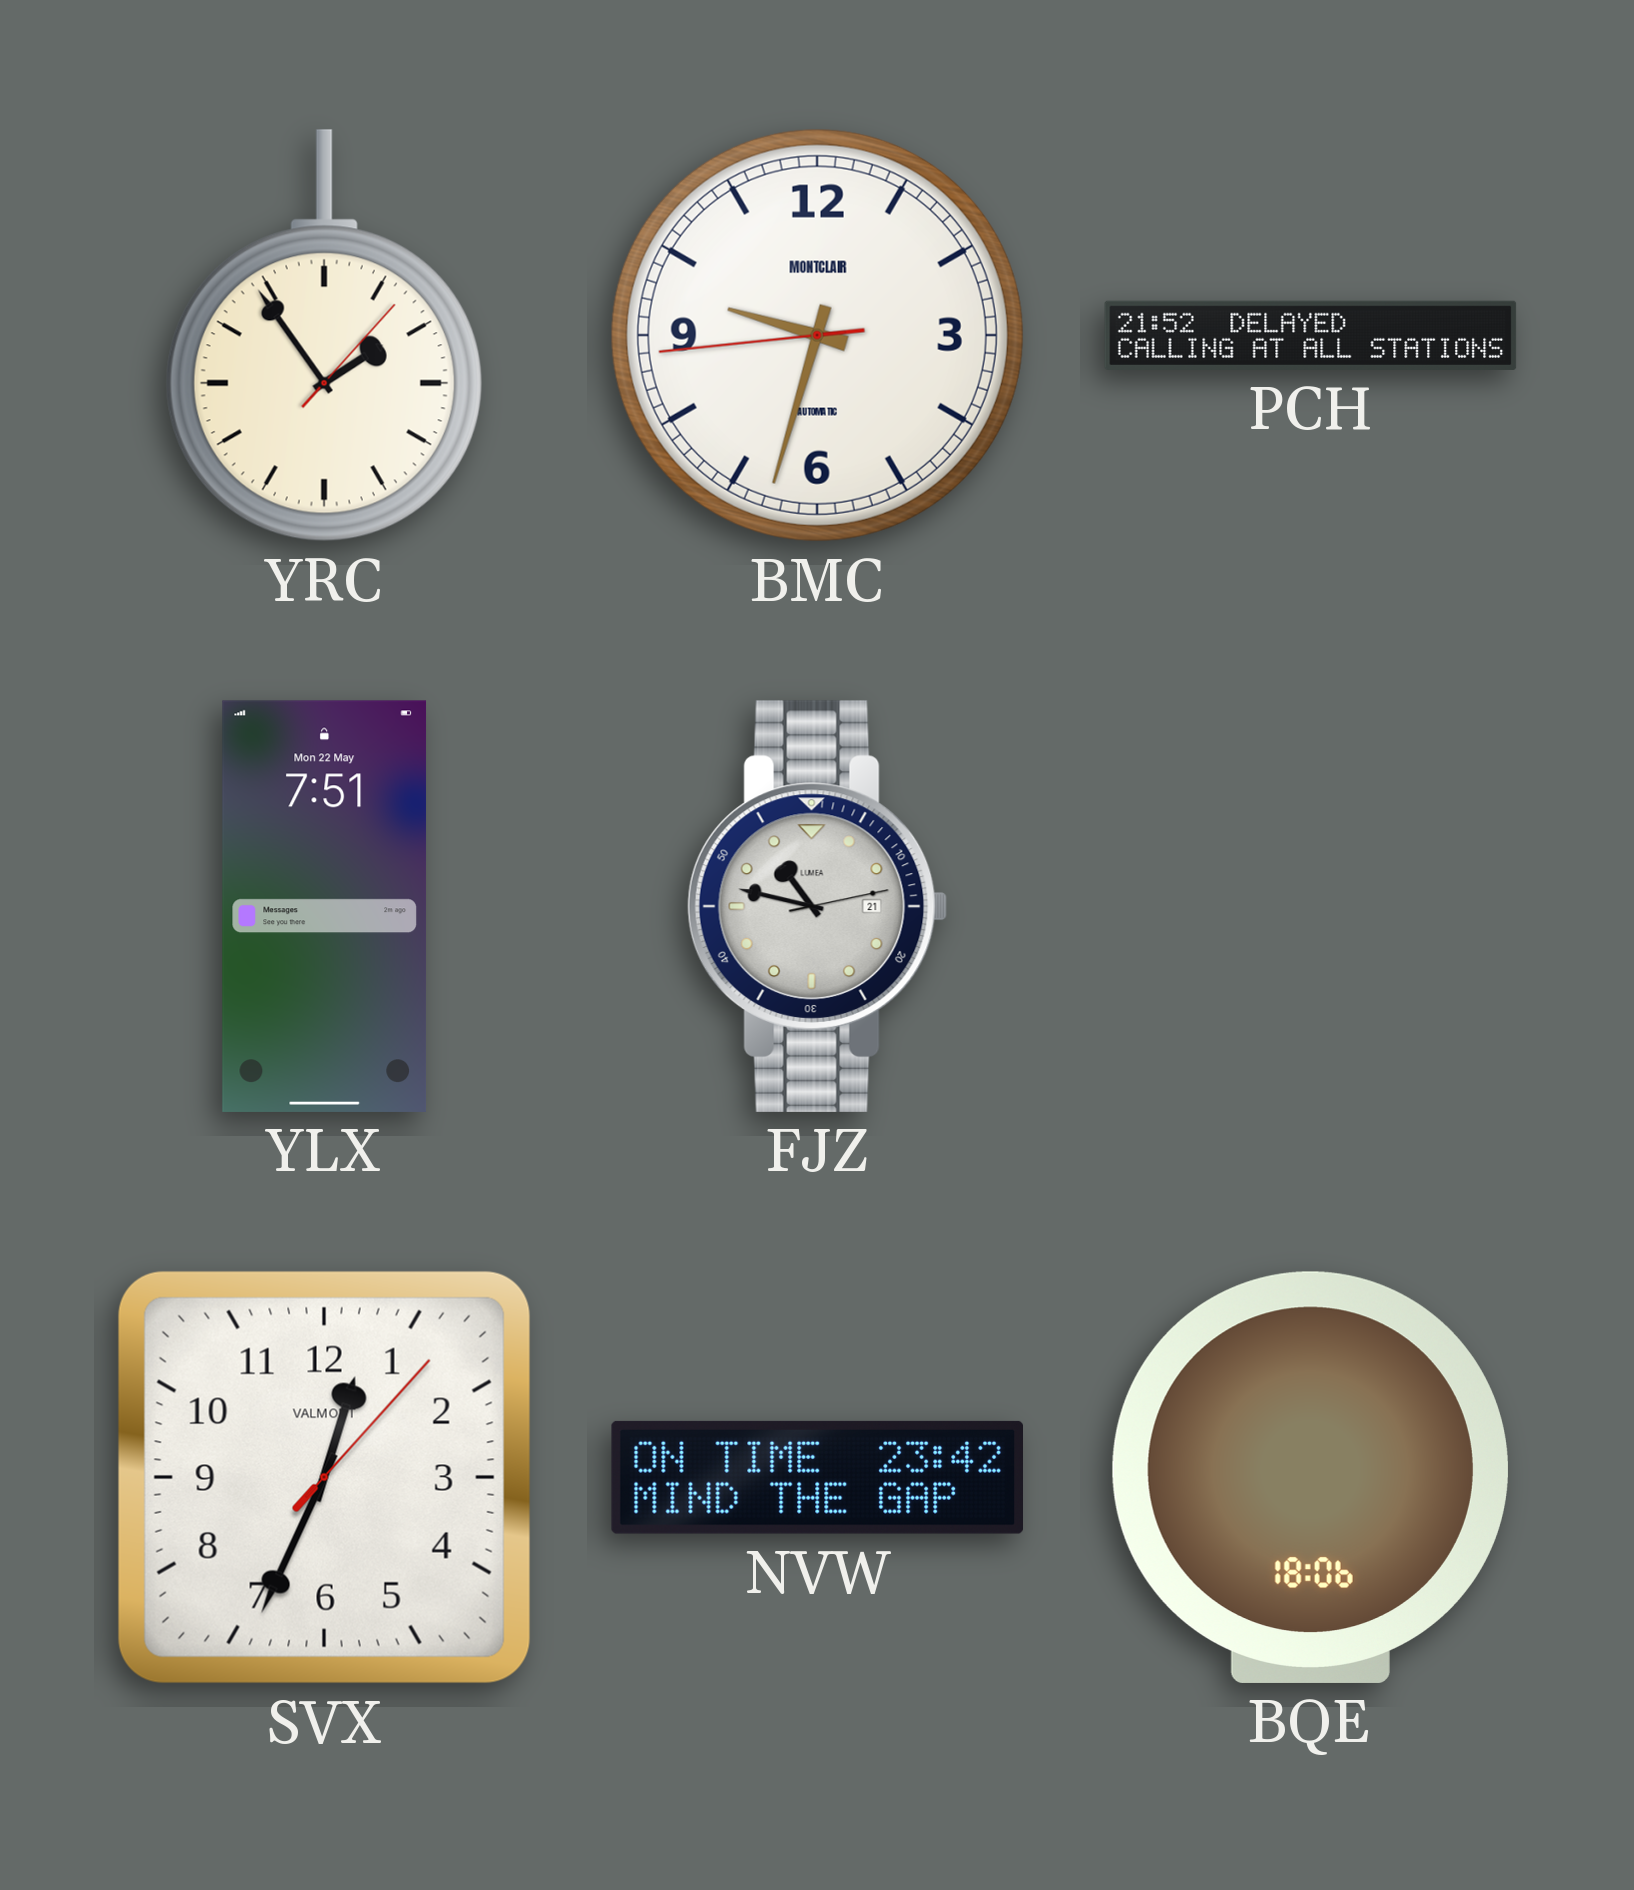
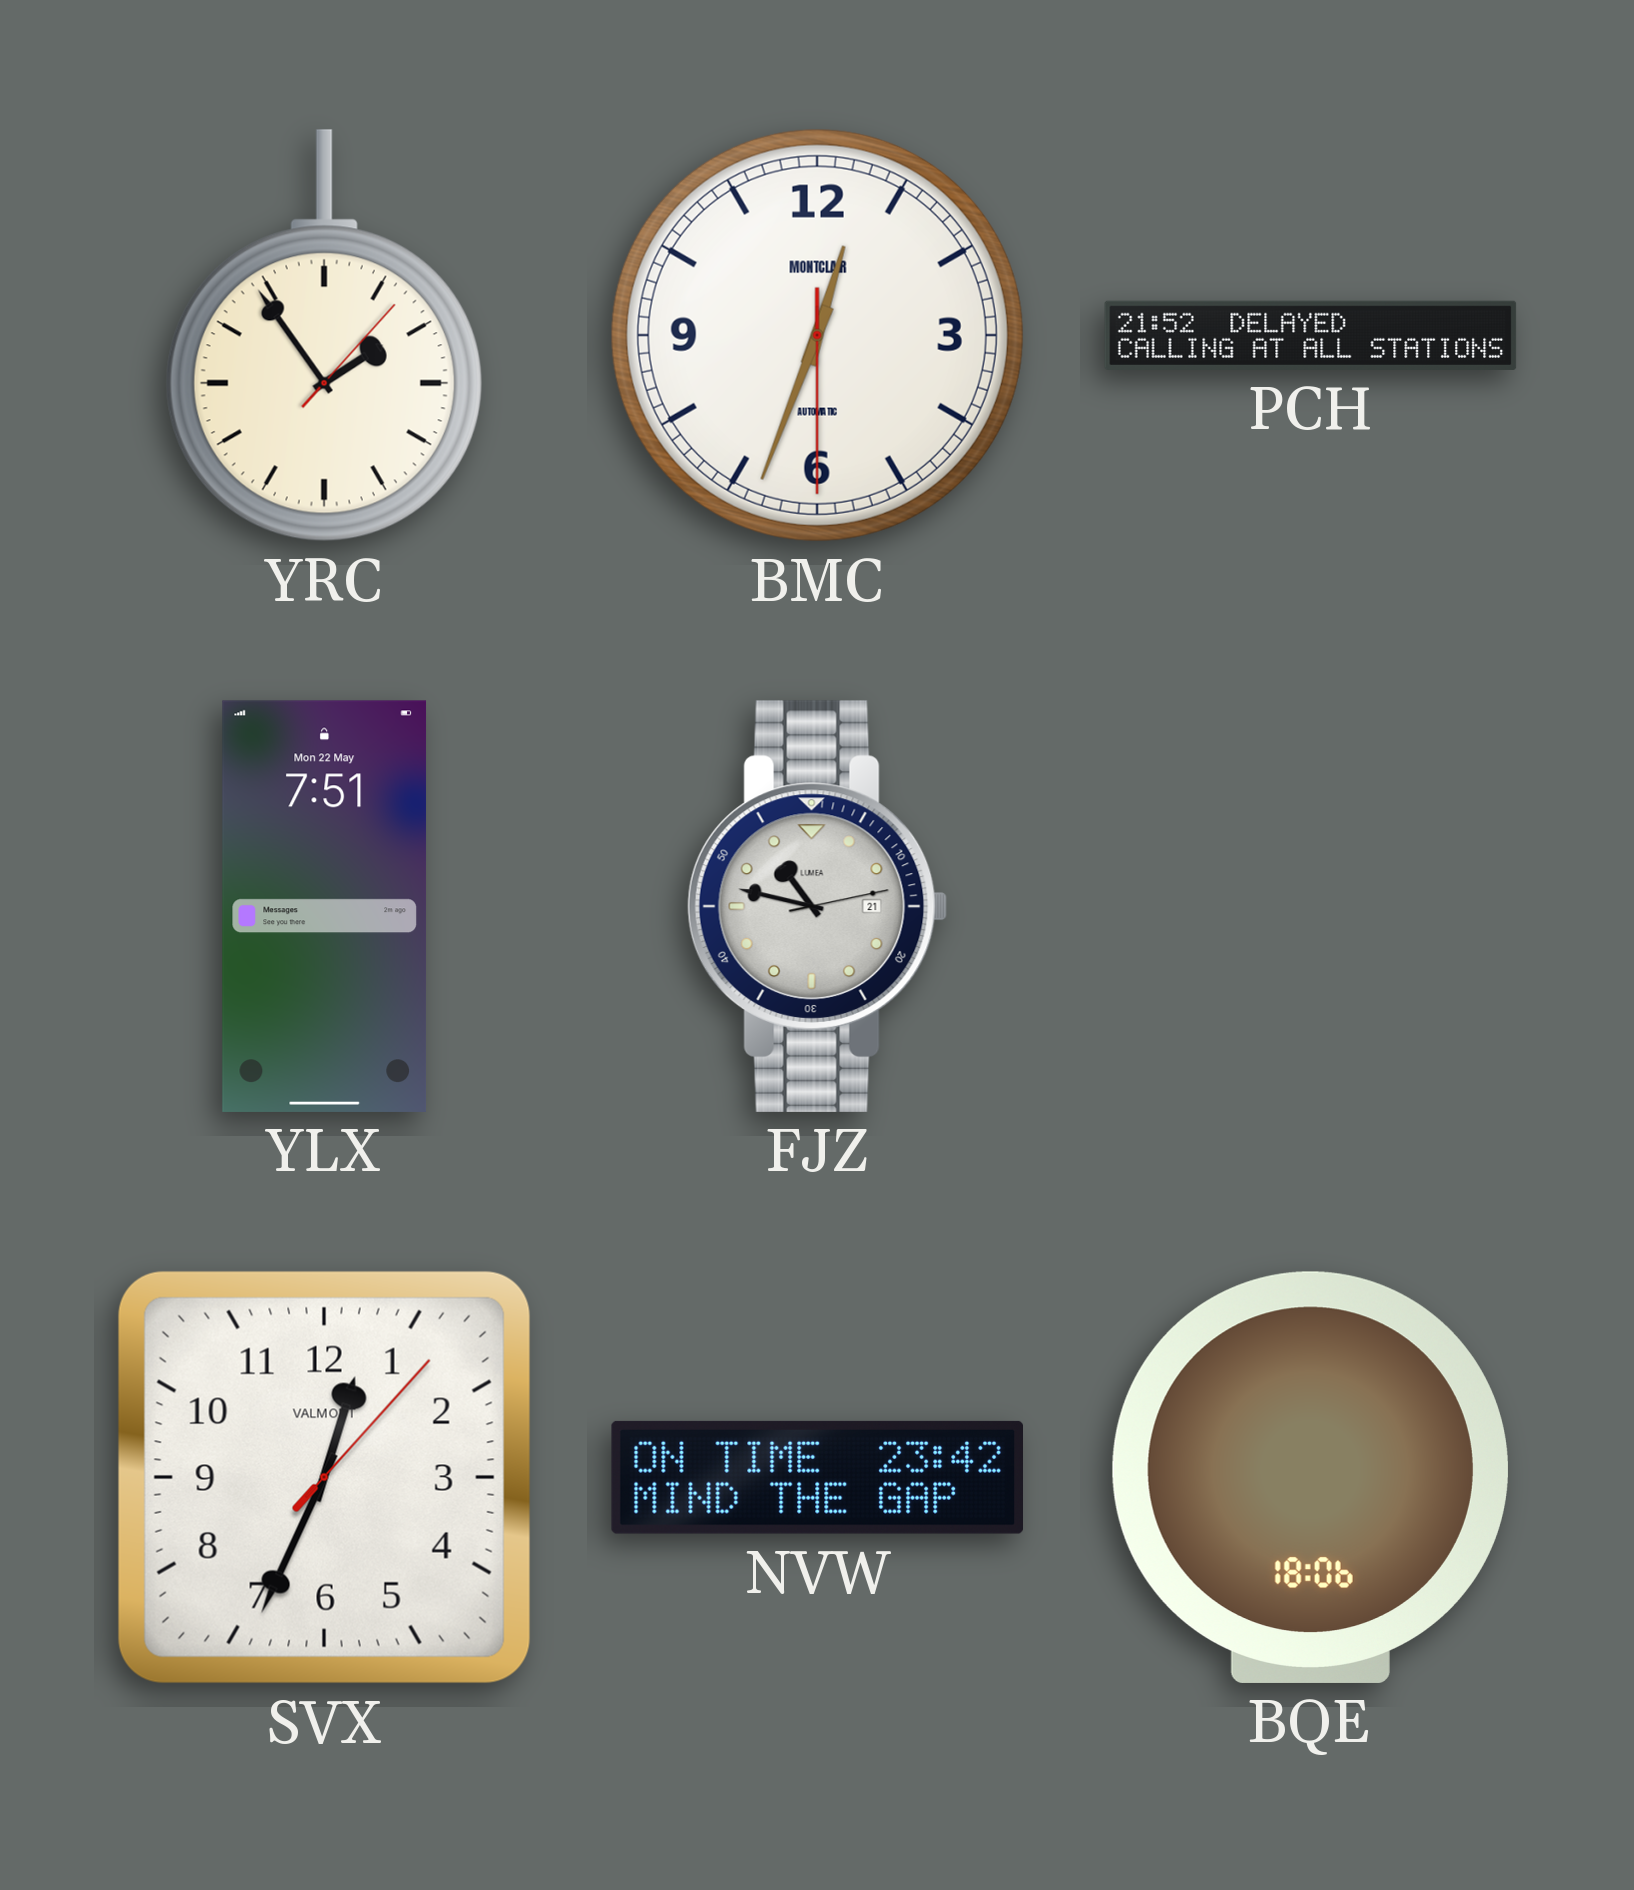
BMC: 9:32 -> 12:33 (817, 335)
